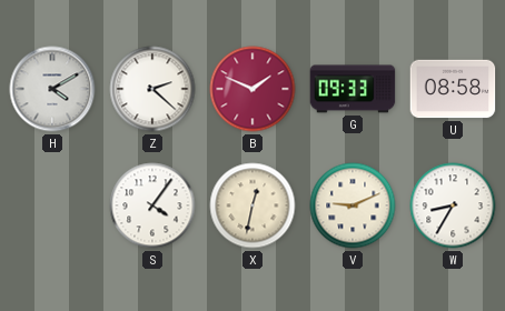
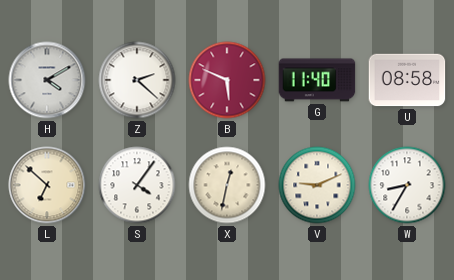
B: 1:49 -> 5:49 (227, 80)
G: 09:33 -> 11:40 (317, 80)
L: none -> 6:52 (47, 185)
